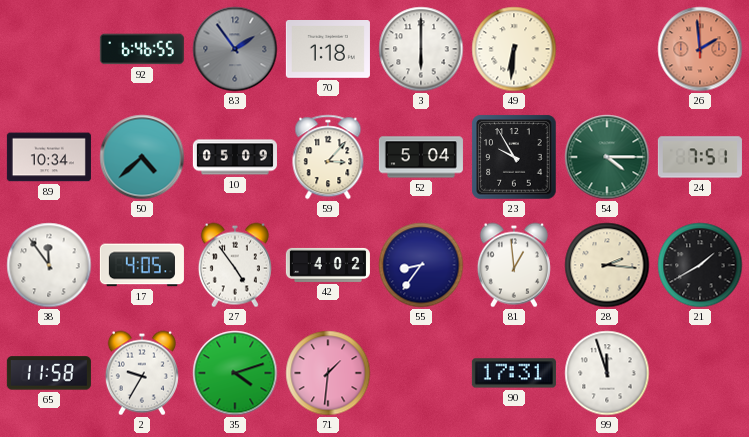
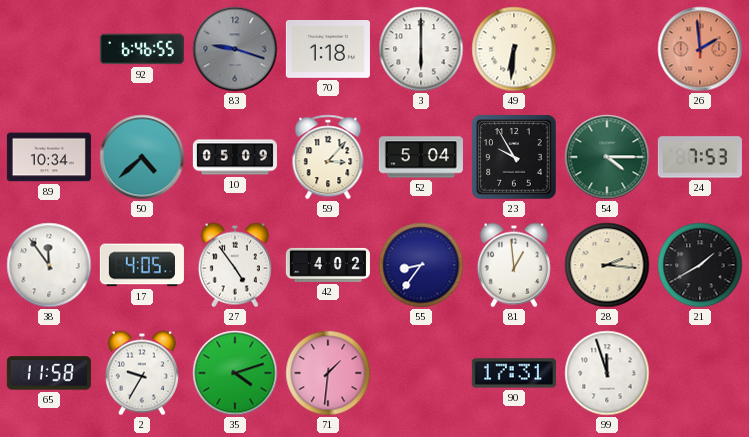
83: 1:54 -> 9:18 (235, 49)
24: 7:51 -> 7:53 (700, 157)
